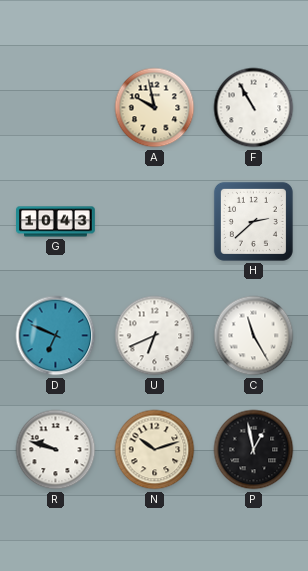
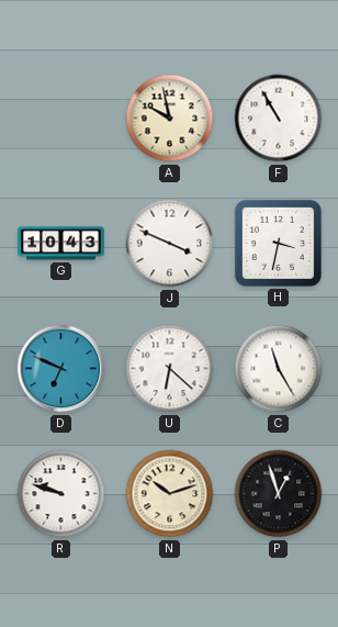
J: none -> 3:49 (170, 244)
H: 2:38 -> 3:32 (278, 243)
U: 6:41 -> 6:22 (170, 369)
P: 12:58 -> 12:57 (279, 494)
